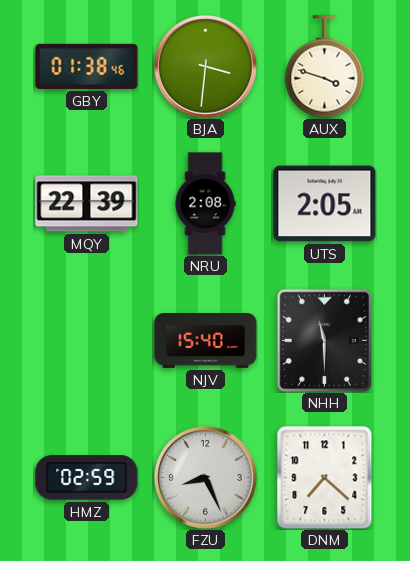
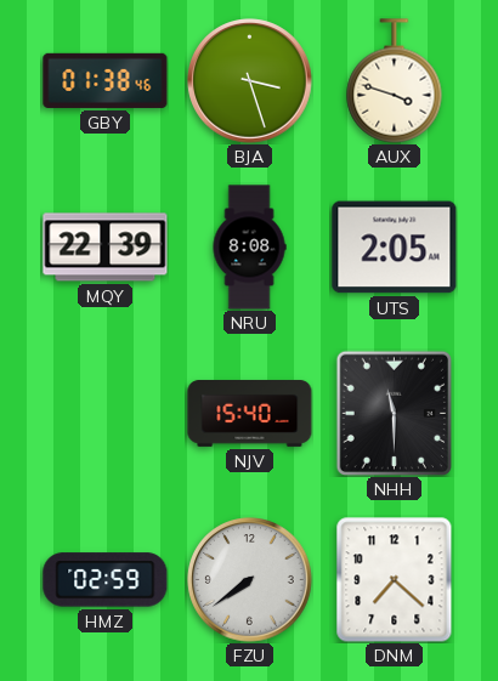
BJA: 3:31 -> 3:27 (250, 81)
NRU: 2:08 -> 8:08 (249, 248)
FZU: 8:26 -> 7:39 (250, 580)
